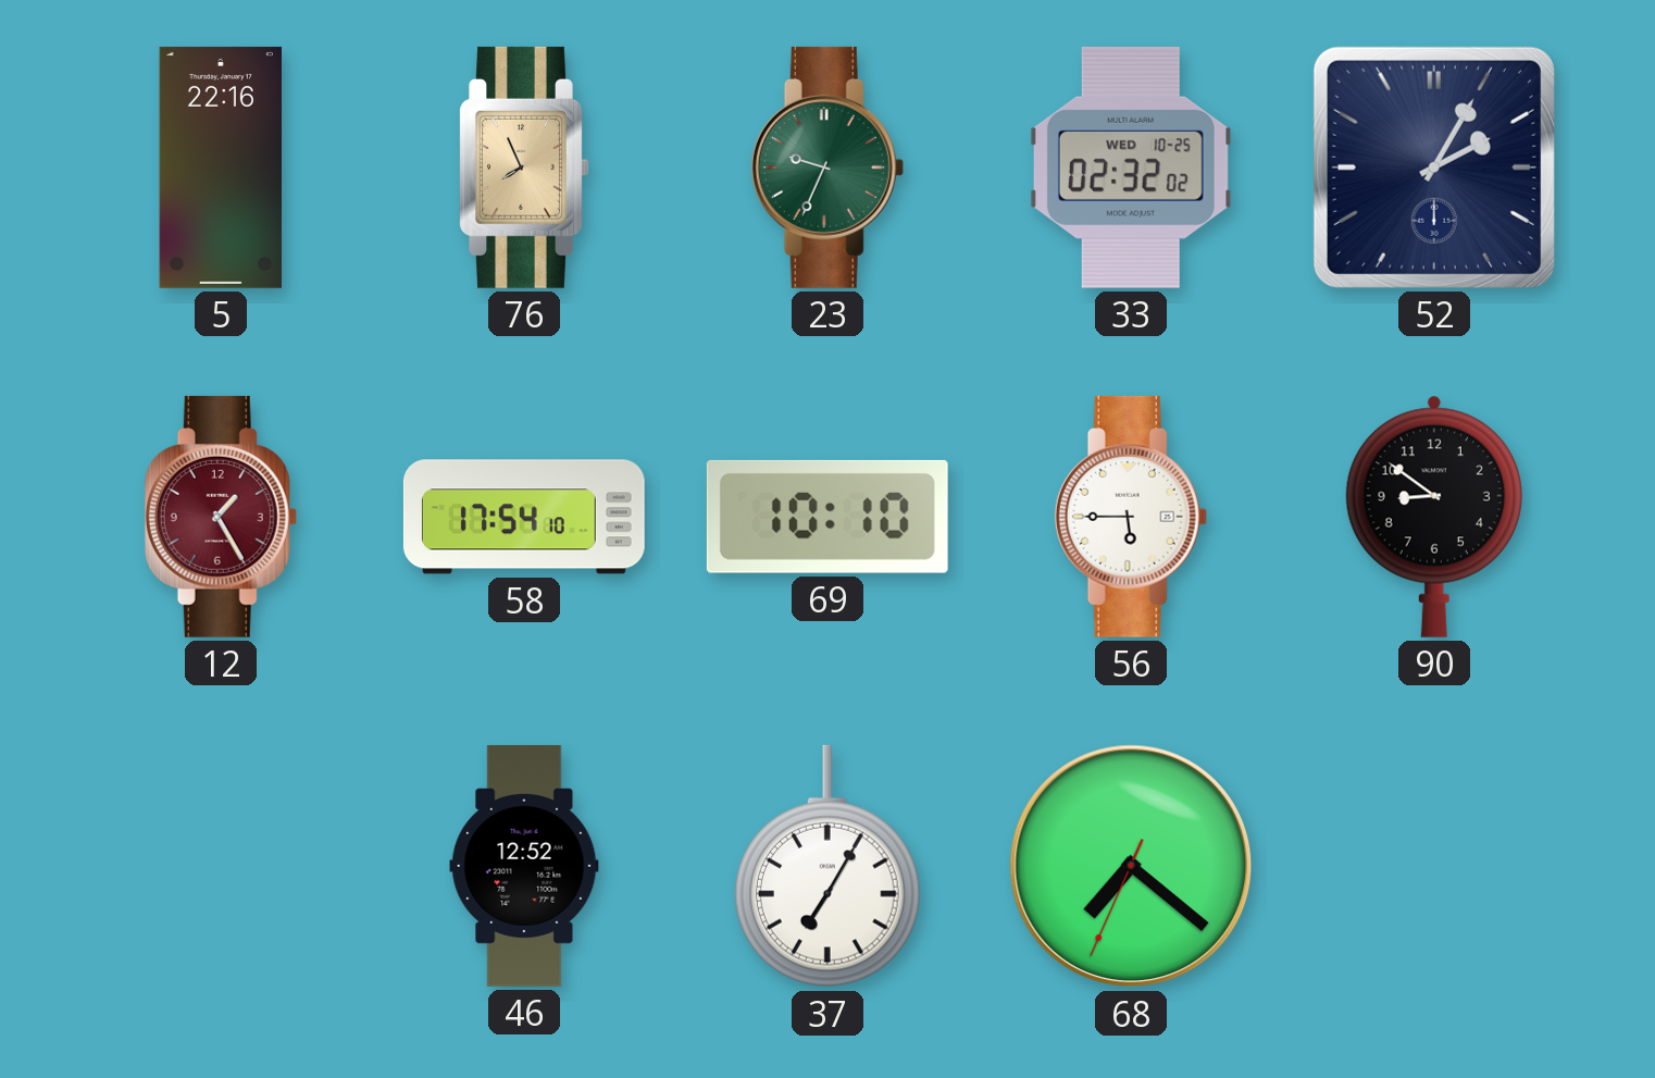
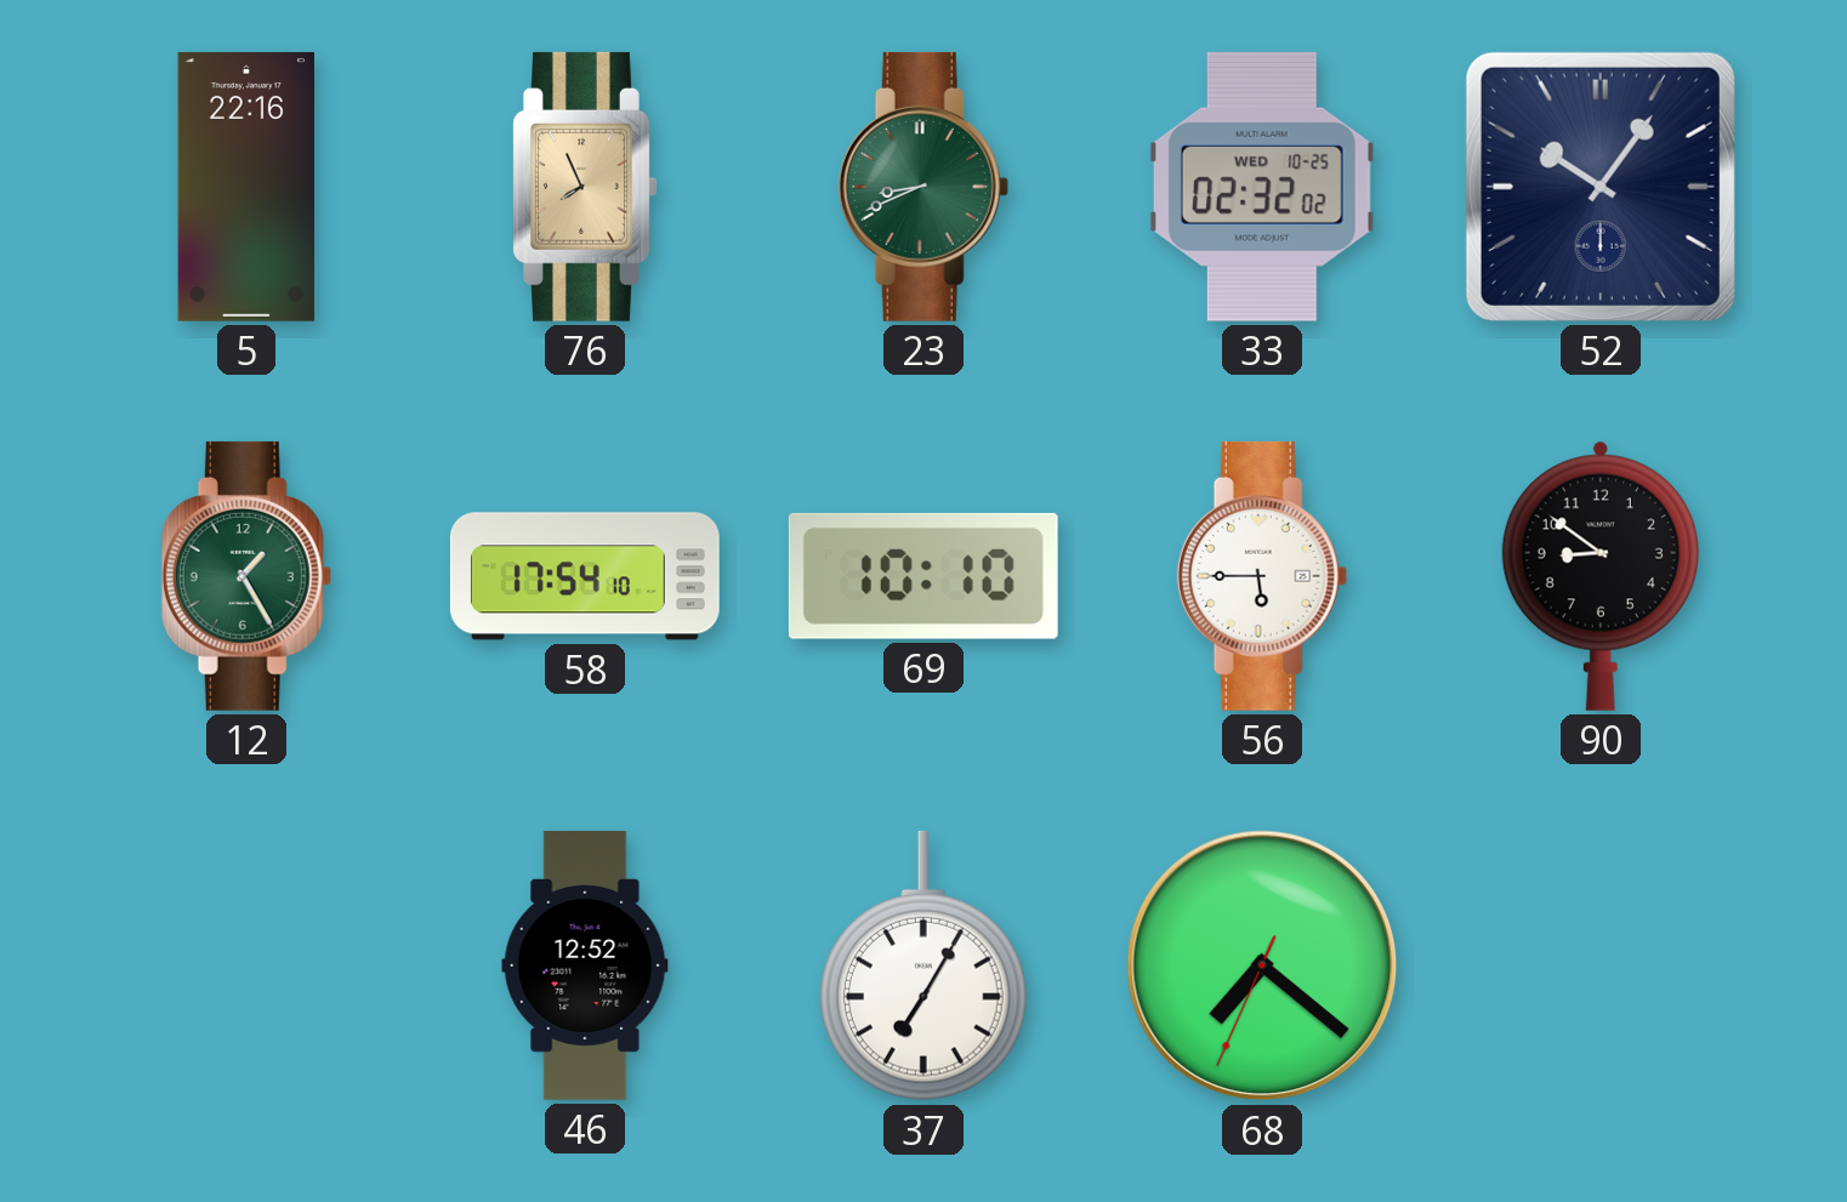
23: 9:34 -> 8:41 (923, 187)
52: 2:05 -> 10:06 (1601, 187)
12 dial: burgundy -> green (246, 576)
